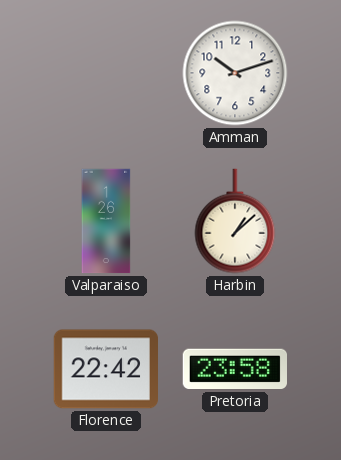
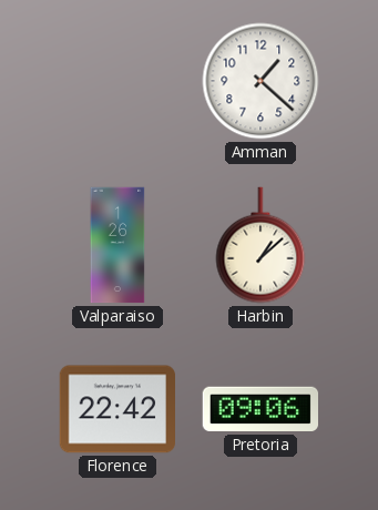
Amman: 10:12 -> 1:22 (260, 81)
Pretoria: 23:58 -> 09:06 (259, 409)
